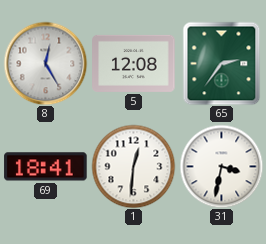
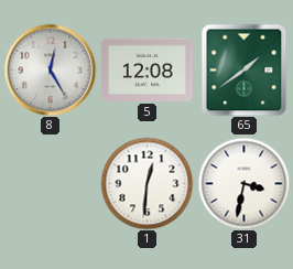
65: 2:36 -> 1:39 (245, 69)
69: 18:41 -> none (46, 167)
